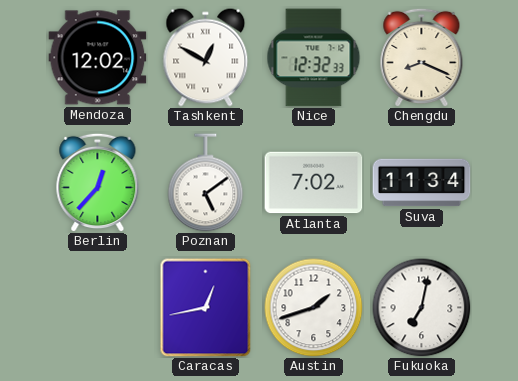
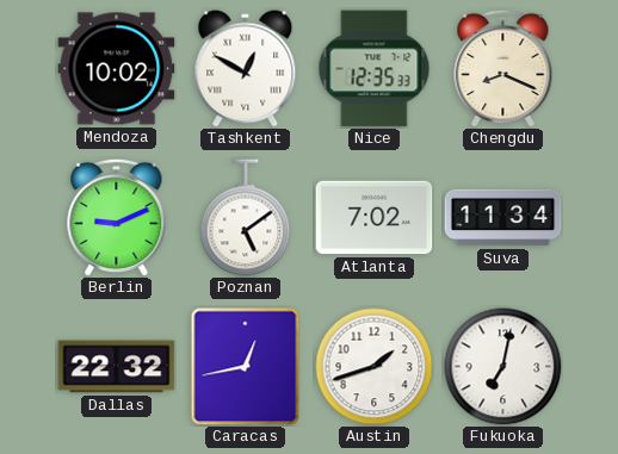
Mendoza: 12:02 -> 10:02 (117, 69)
Nice: 12:32 -> 12:35 (375, 69)
Berlin: 12:37 -> 9:11 (117, 217)
Dallas: none -> 22:32 (117, 367)
